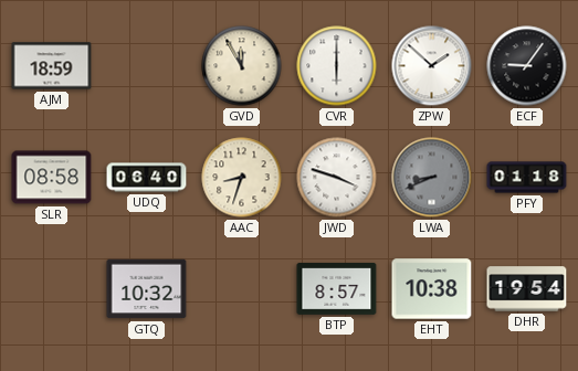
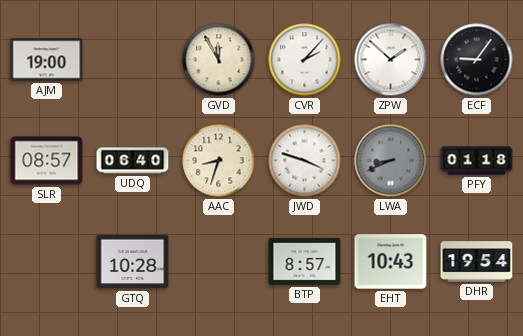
AJM: 18:59 -> 19:00 (47, 60)
CVR: 6:00 -> 2:07 (305, 60)
SLR: 08:58 -> 08:57 (47, 161)
GTQ: 10:32 -> 10:28 (133, 262)
EHT: 10:38 -> 10:43 (391, 262)
